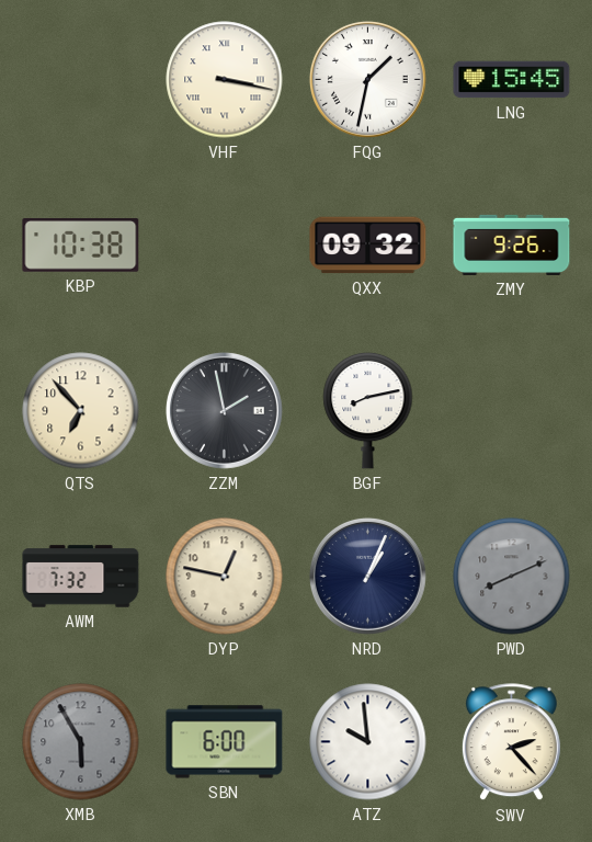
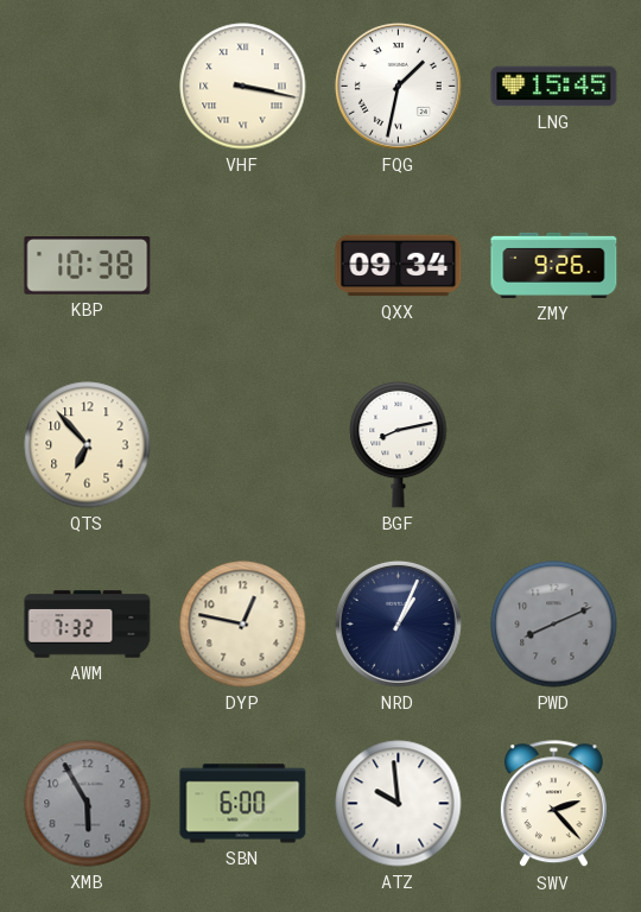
QXX: 09:32 -> 09:34 (399, 266)
ZZM: 1:58 -> none (224, 410)
